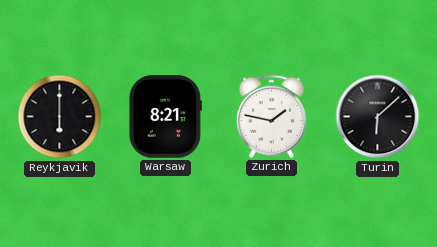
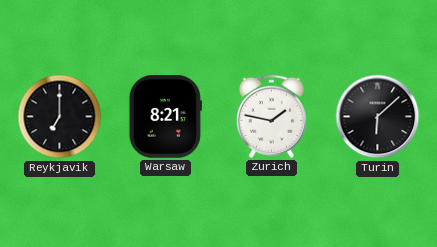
Reykjavik: 6:00 -> 7:00 (60, 117)
